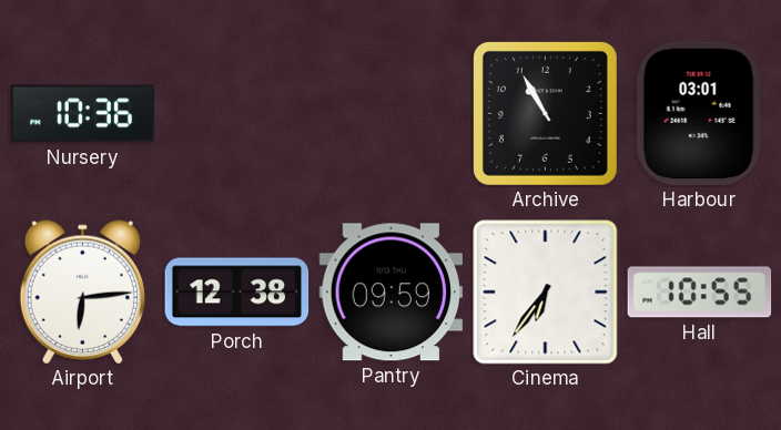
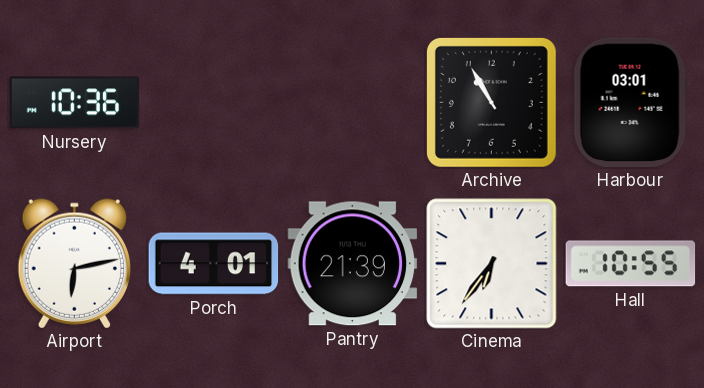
Airport: 6:14 -> 6:13 (74, 264)
Porch: 12:38 -> 4:01 (214, 264)
Pantry: 09:59 -> 21:39 (353, 264)
